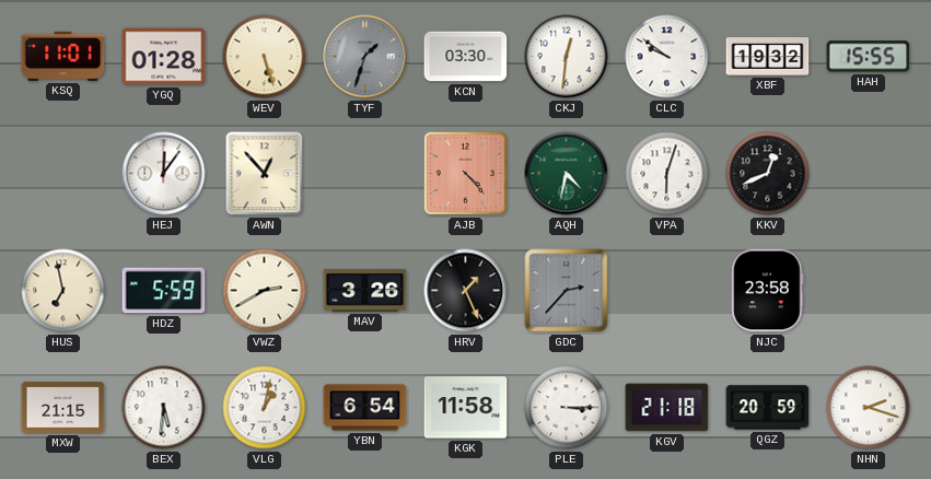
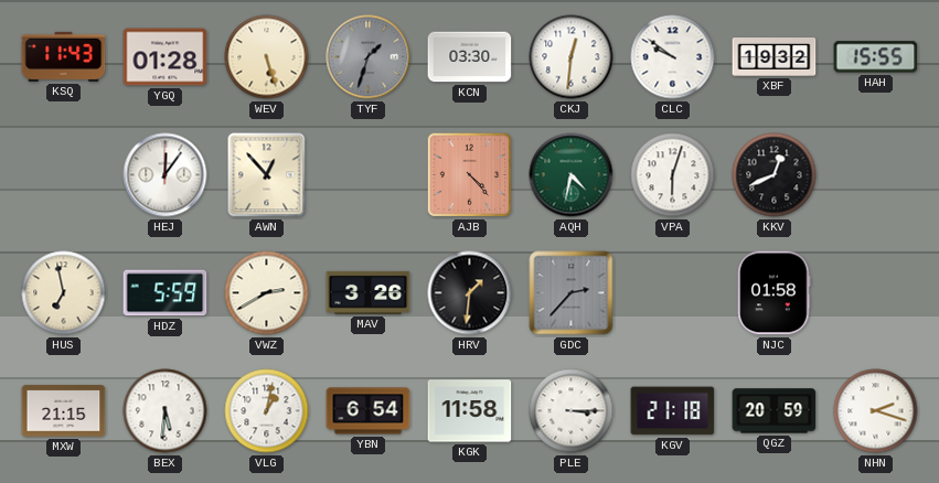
KSQ: 11:01 -> 11:43 (64, 56)
HRV: 1:26 -> 1:31 (470, 293)
NJC: 23:58 -> 01:58 (775, 293)
